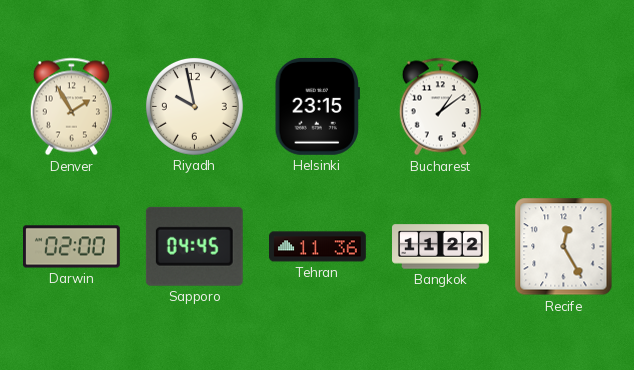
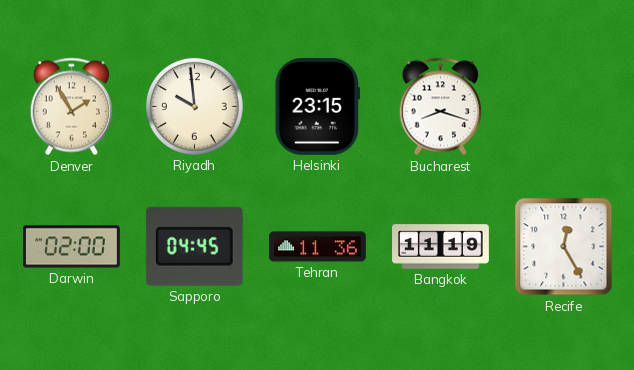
Riyadh: 9:58 -> 9:59 (194, 106)
Bucharest: 1:09 -> 8:18 (440, 107)
Bangkok: 11:22 -> 11:19 (441, 247)
